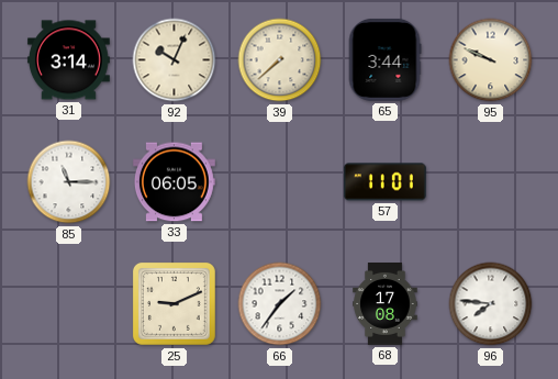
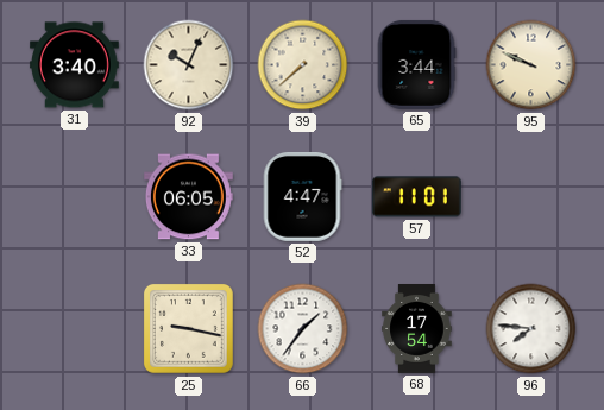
31: 3:14 -> 3:40 (74, 65)
85: 11:15 -> none (69, 182)
52: none -> 4:47 (302, 196)
25: 9:11 -> 9:17 (188, 328)
68: 17:08 -> 17:54 (417, 329)
